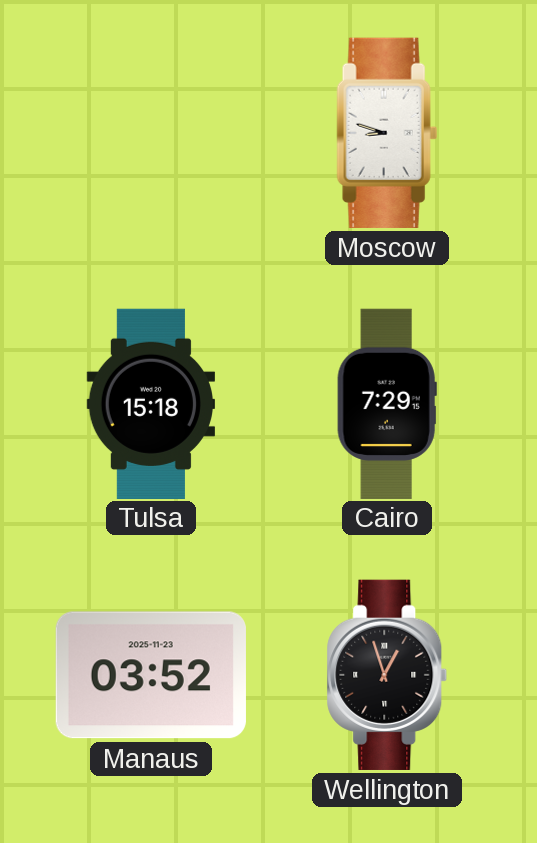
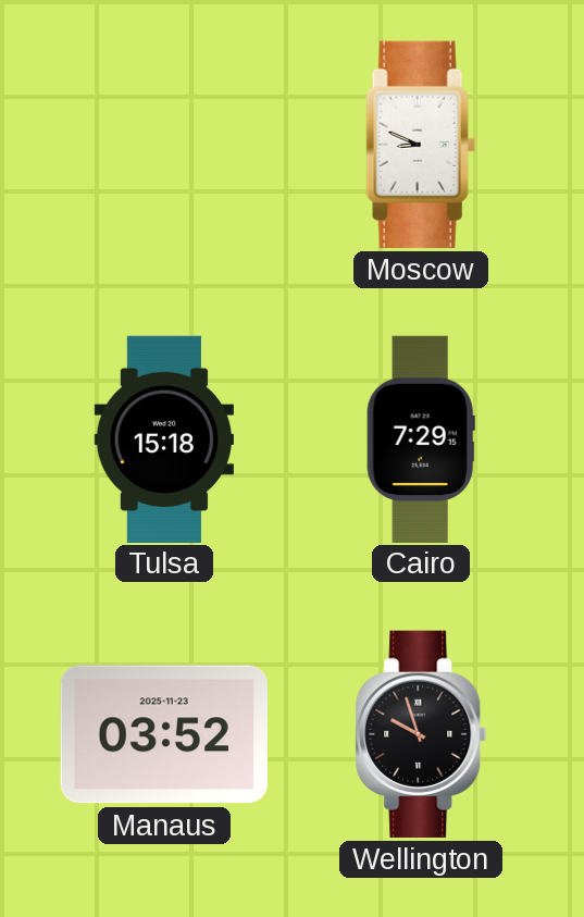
Moscow: 8:48 -> 8:49 (421, 145)
Wellington: 12:57 -> 9:57 (421, 734)
